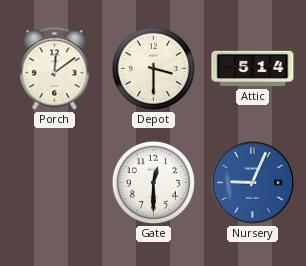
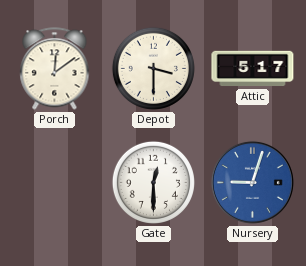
Attic: 5:14 -> 5:17 (253, 69)
Nursery: 9:04 -> 9:03 (252, 182)
